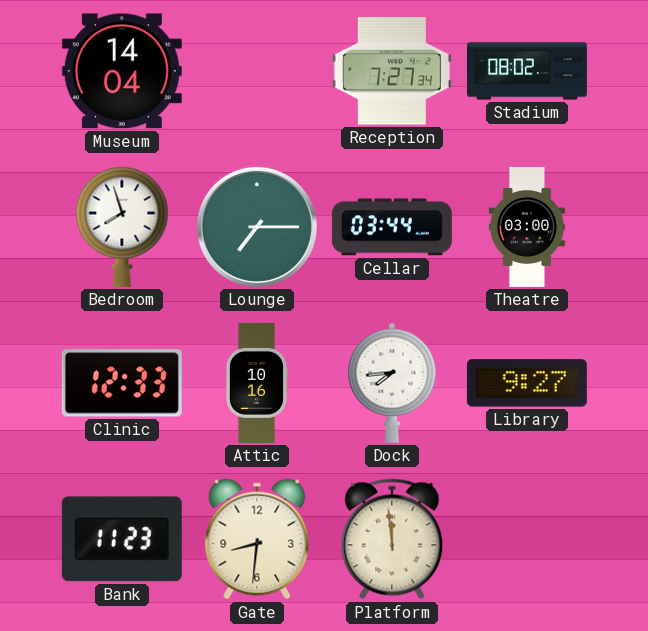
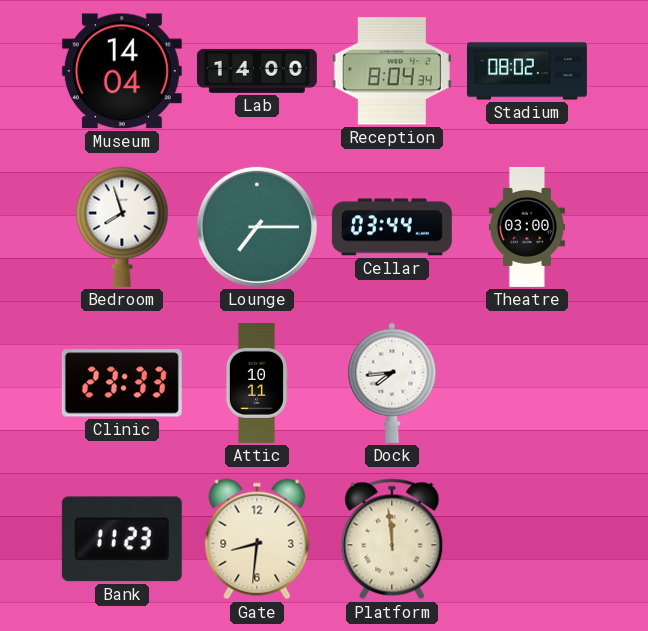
Lab: none -> 14:00 (257, 71)
Reception: 7:27 -> 8:04 (392, 71)
Clinic: 12:33 -> 23:33 (122, 383)
Attic: 10:16 -> 10:11 (256, 383)
Library: 9:27 -> none (527, 383)
